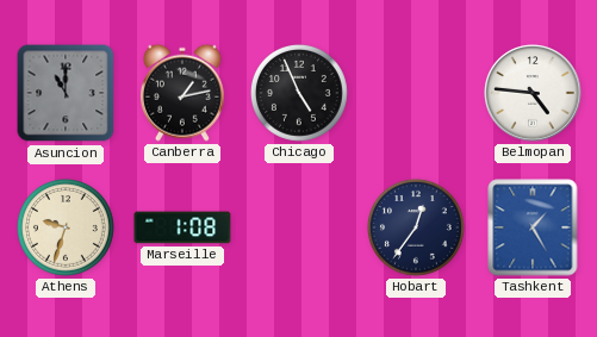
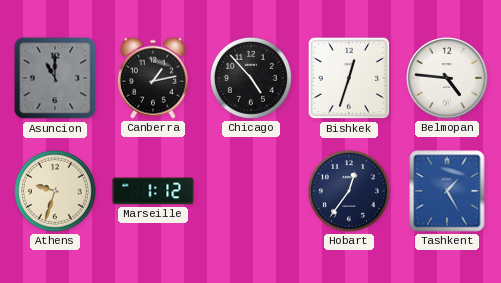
Chicago: 4:56 -> 4:53 (251, 78)
Bishkek: none -> 12:33 (349, 78)
Marseille: 1:08 -> 1:12 (153, 191)
